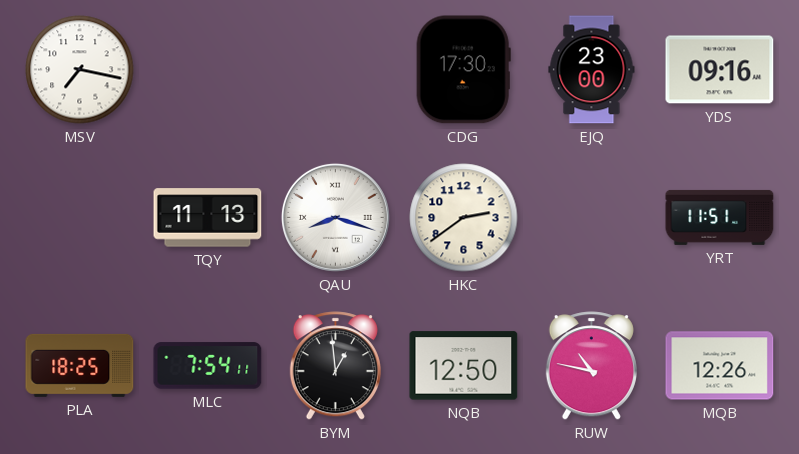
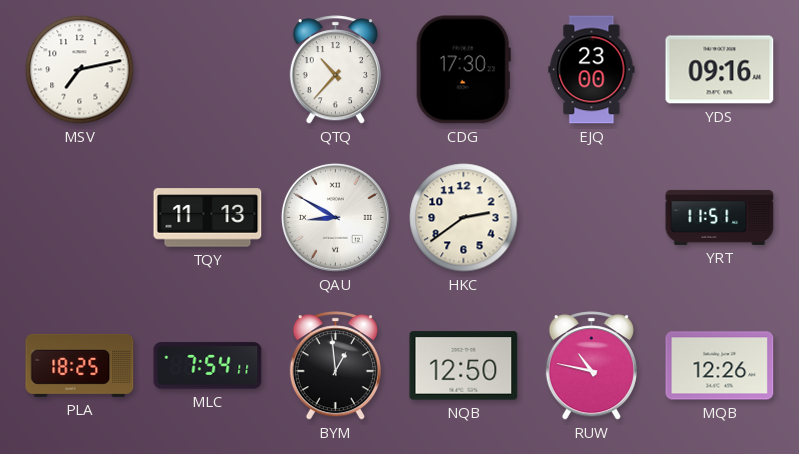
MSV: 7:17 -> 7:13 (80, 70)
QTQ: none -> 10:37 (335, 70)
QAU: 8:18 -> 8:50 (335, 217)
